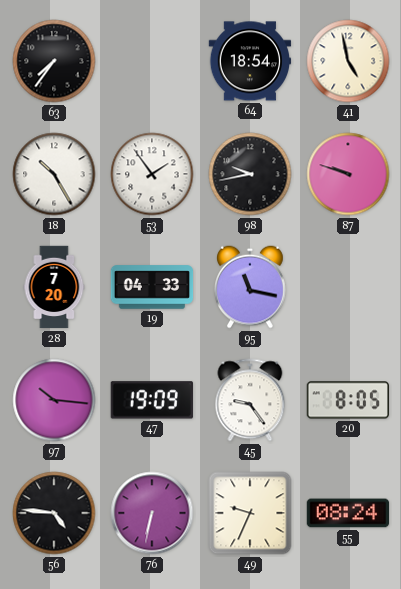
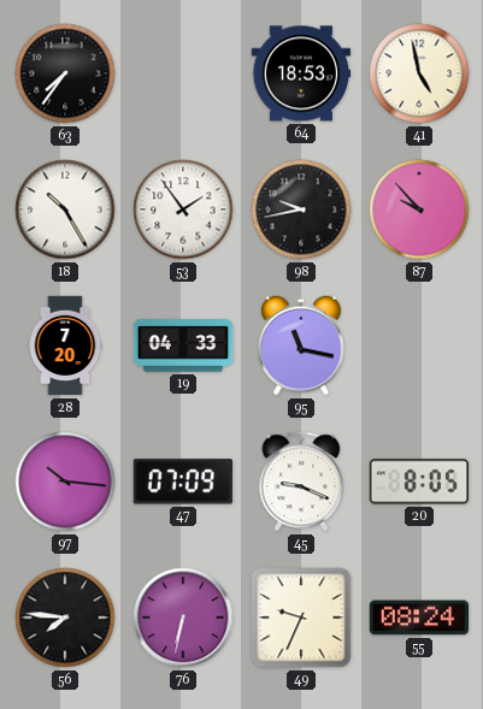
64: 18:54 -> 18:53 (301, 73)
87: 9:48 -> 9:53 (419, 209)
47: 19:09 -> 07:09 (183, 481)
45: 9:24 -> 9:19 (301, 481)
56: 4:46 -> 7:46 (65, 618)
